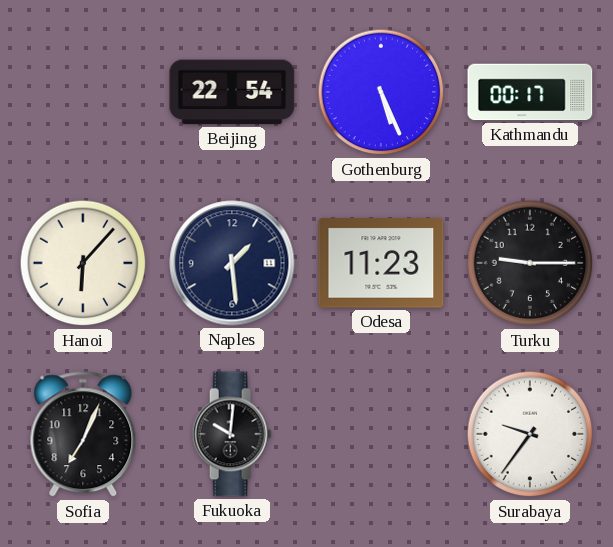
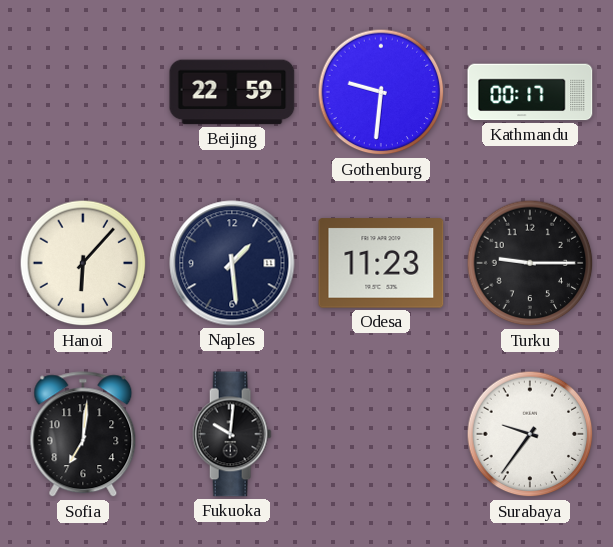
Beijing: 22:54 -> 22:59 (232, 92)
Gothenburg: 5:26 -> 9:31 (381, 92)
Sofia: 7:04 -> 7:01 (83, 435)
